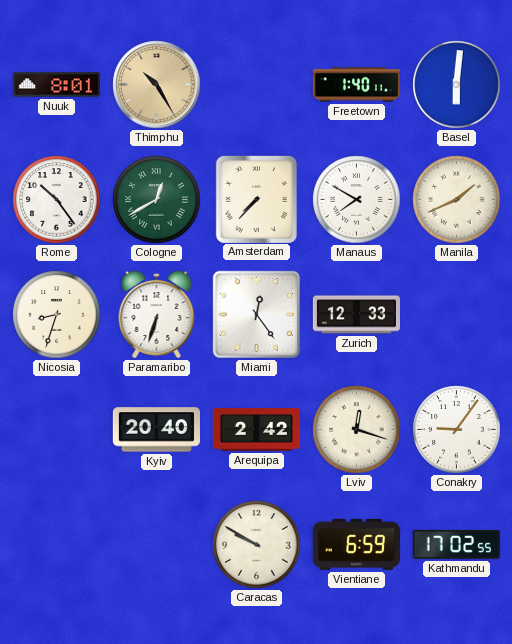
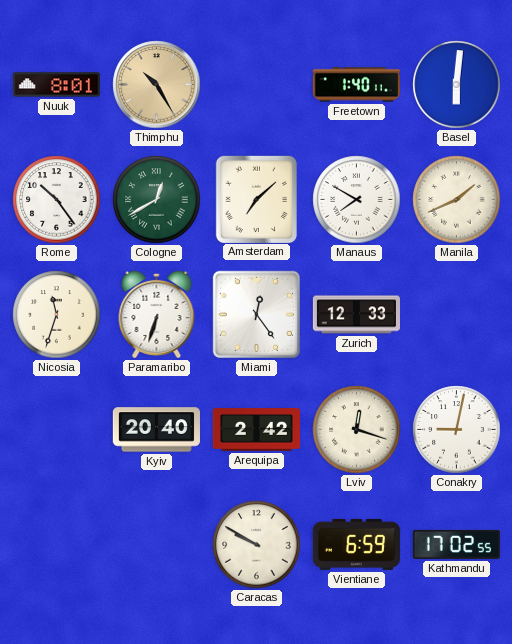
Amsterdam: 7:37 -> 7:08 (256, 199)
Nicosia: 8:33 -> 11:33 (57, 315)
Conakry: 9:06 -> 9:02 (457, 430)
